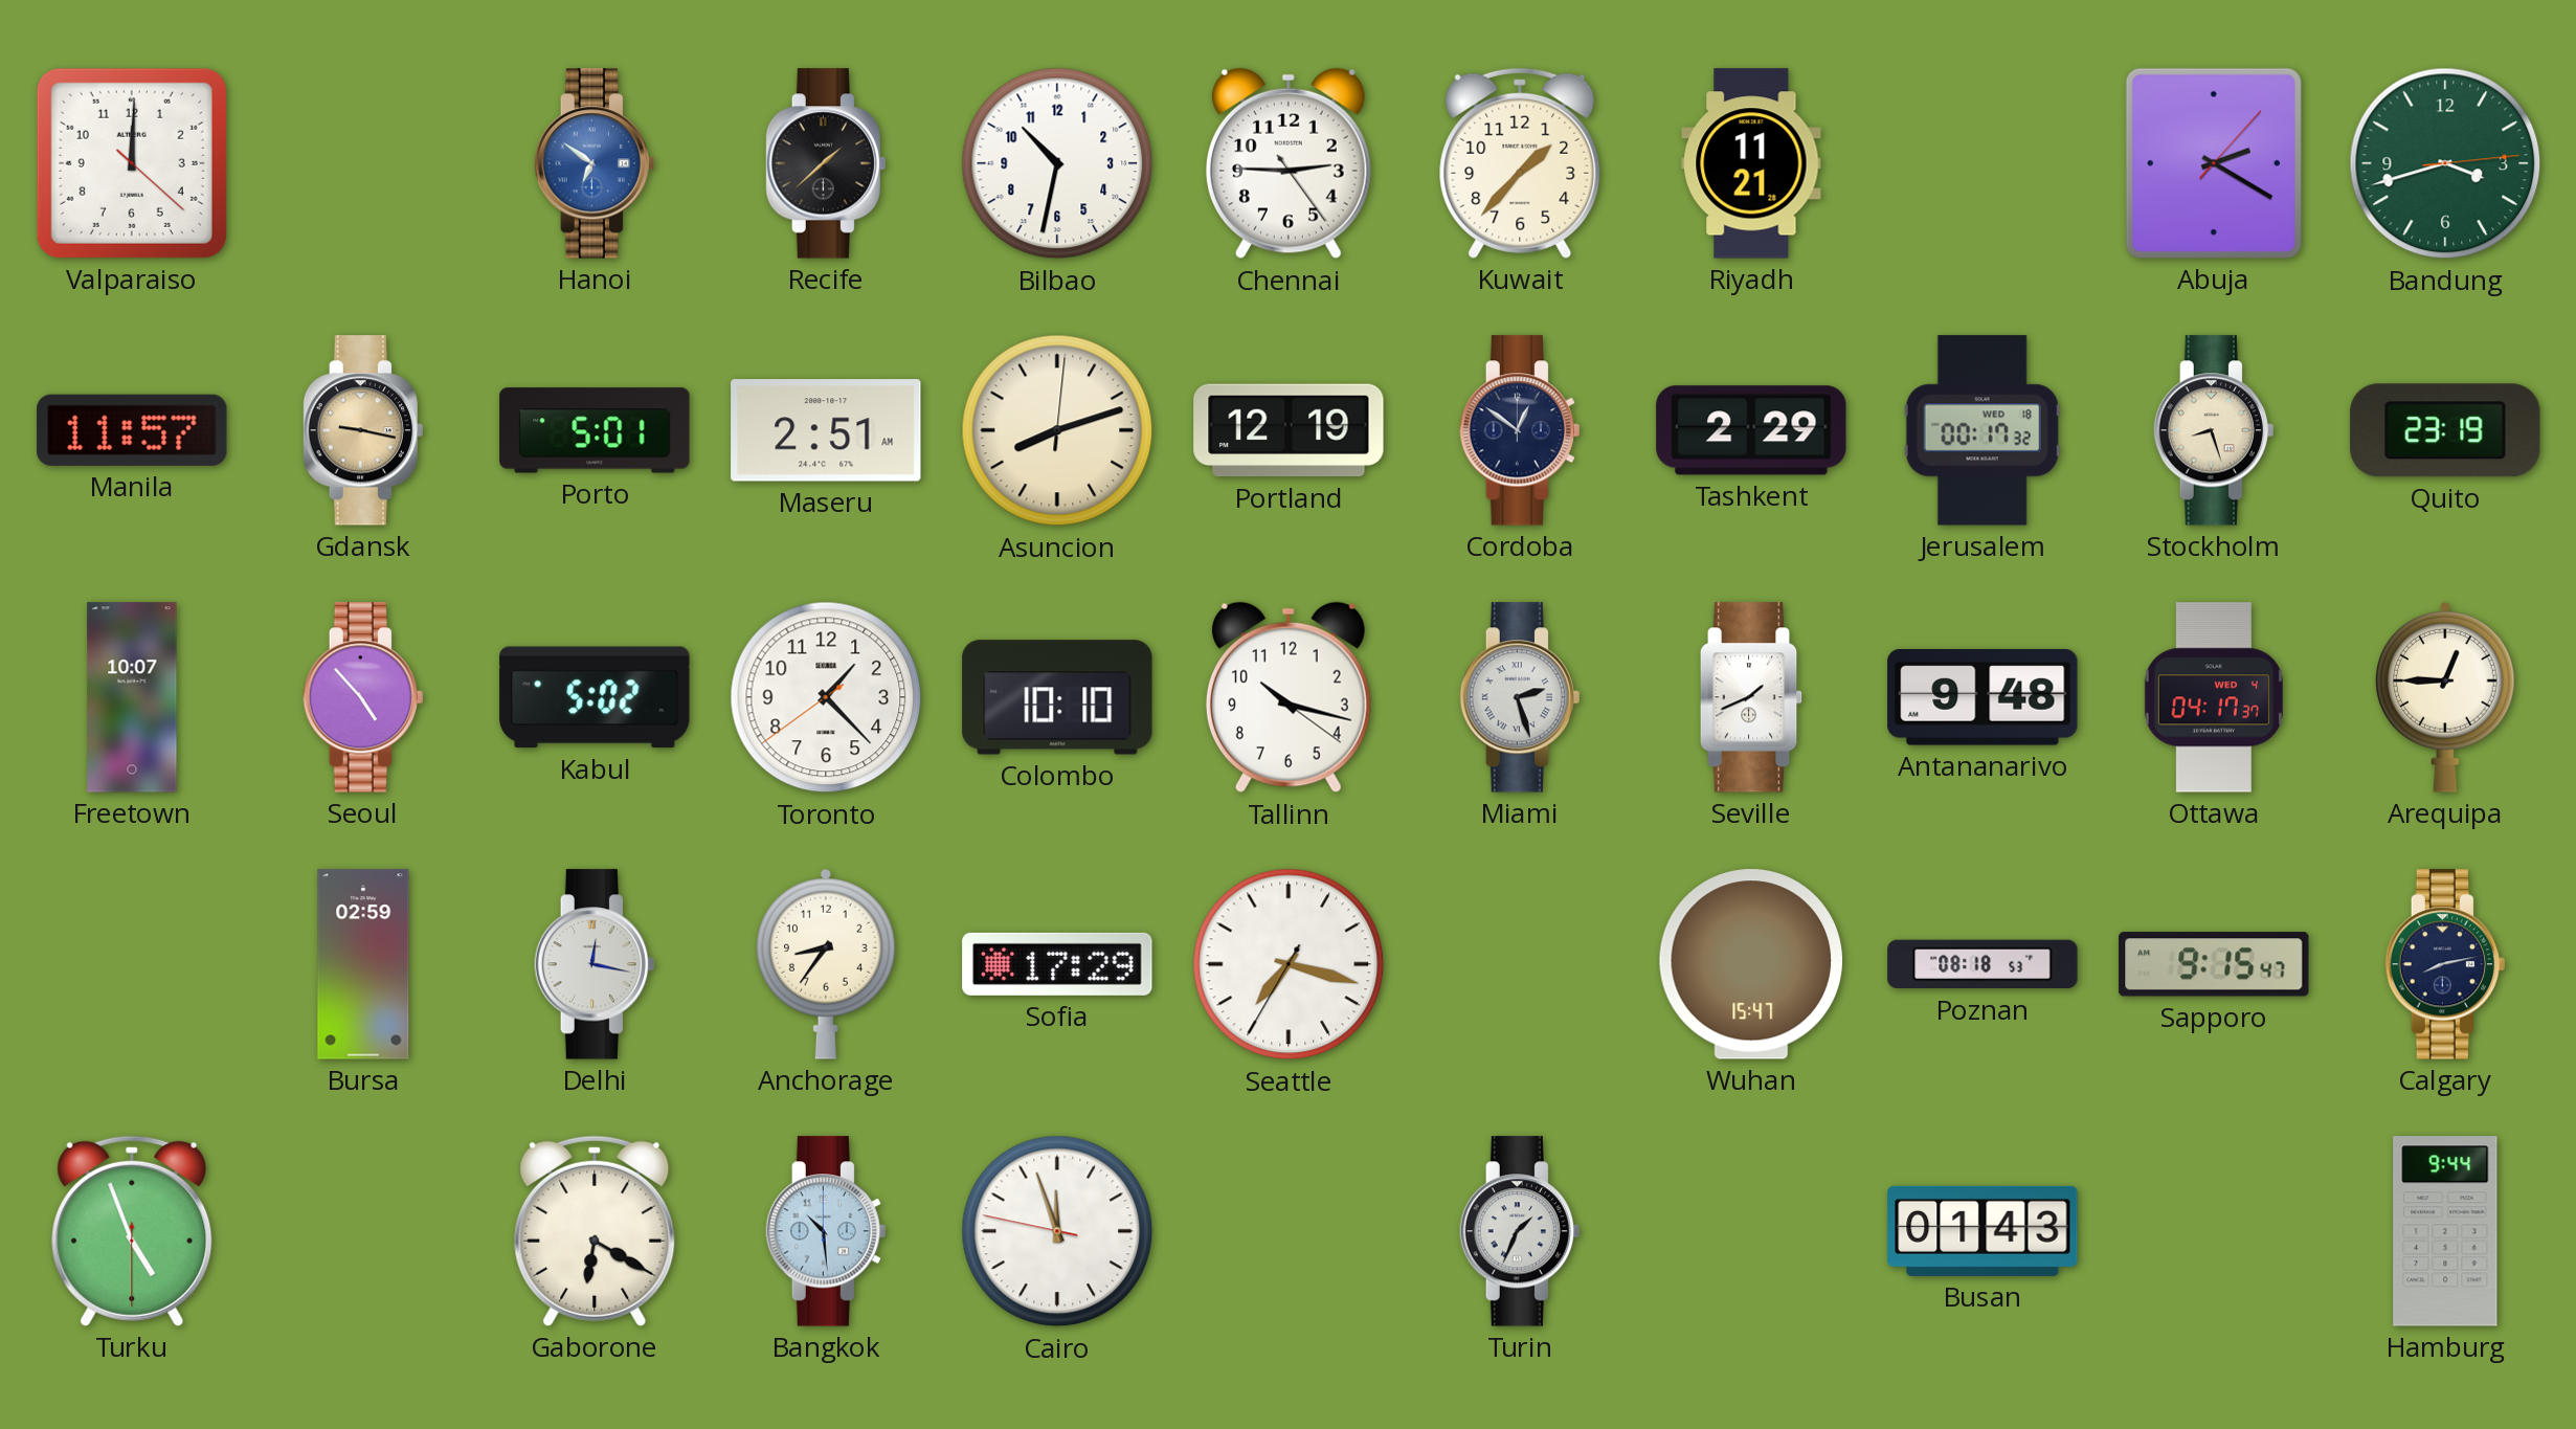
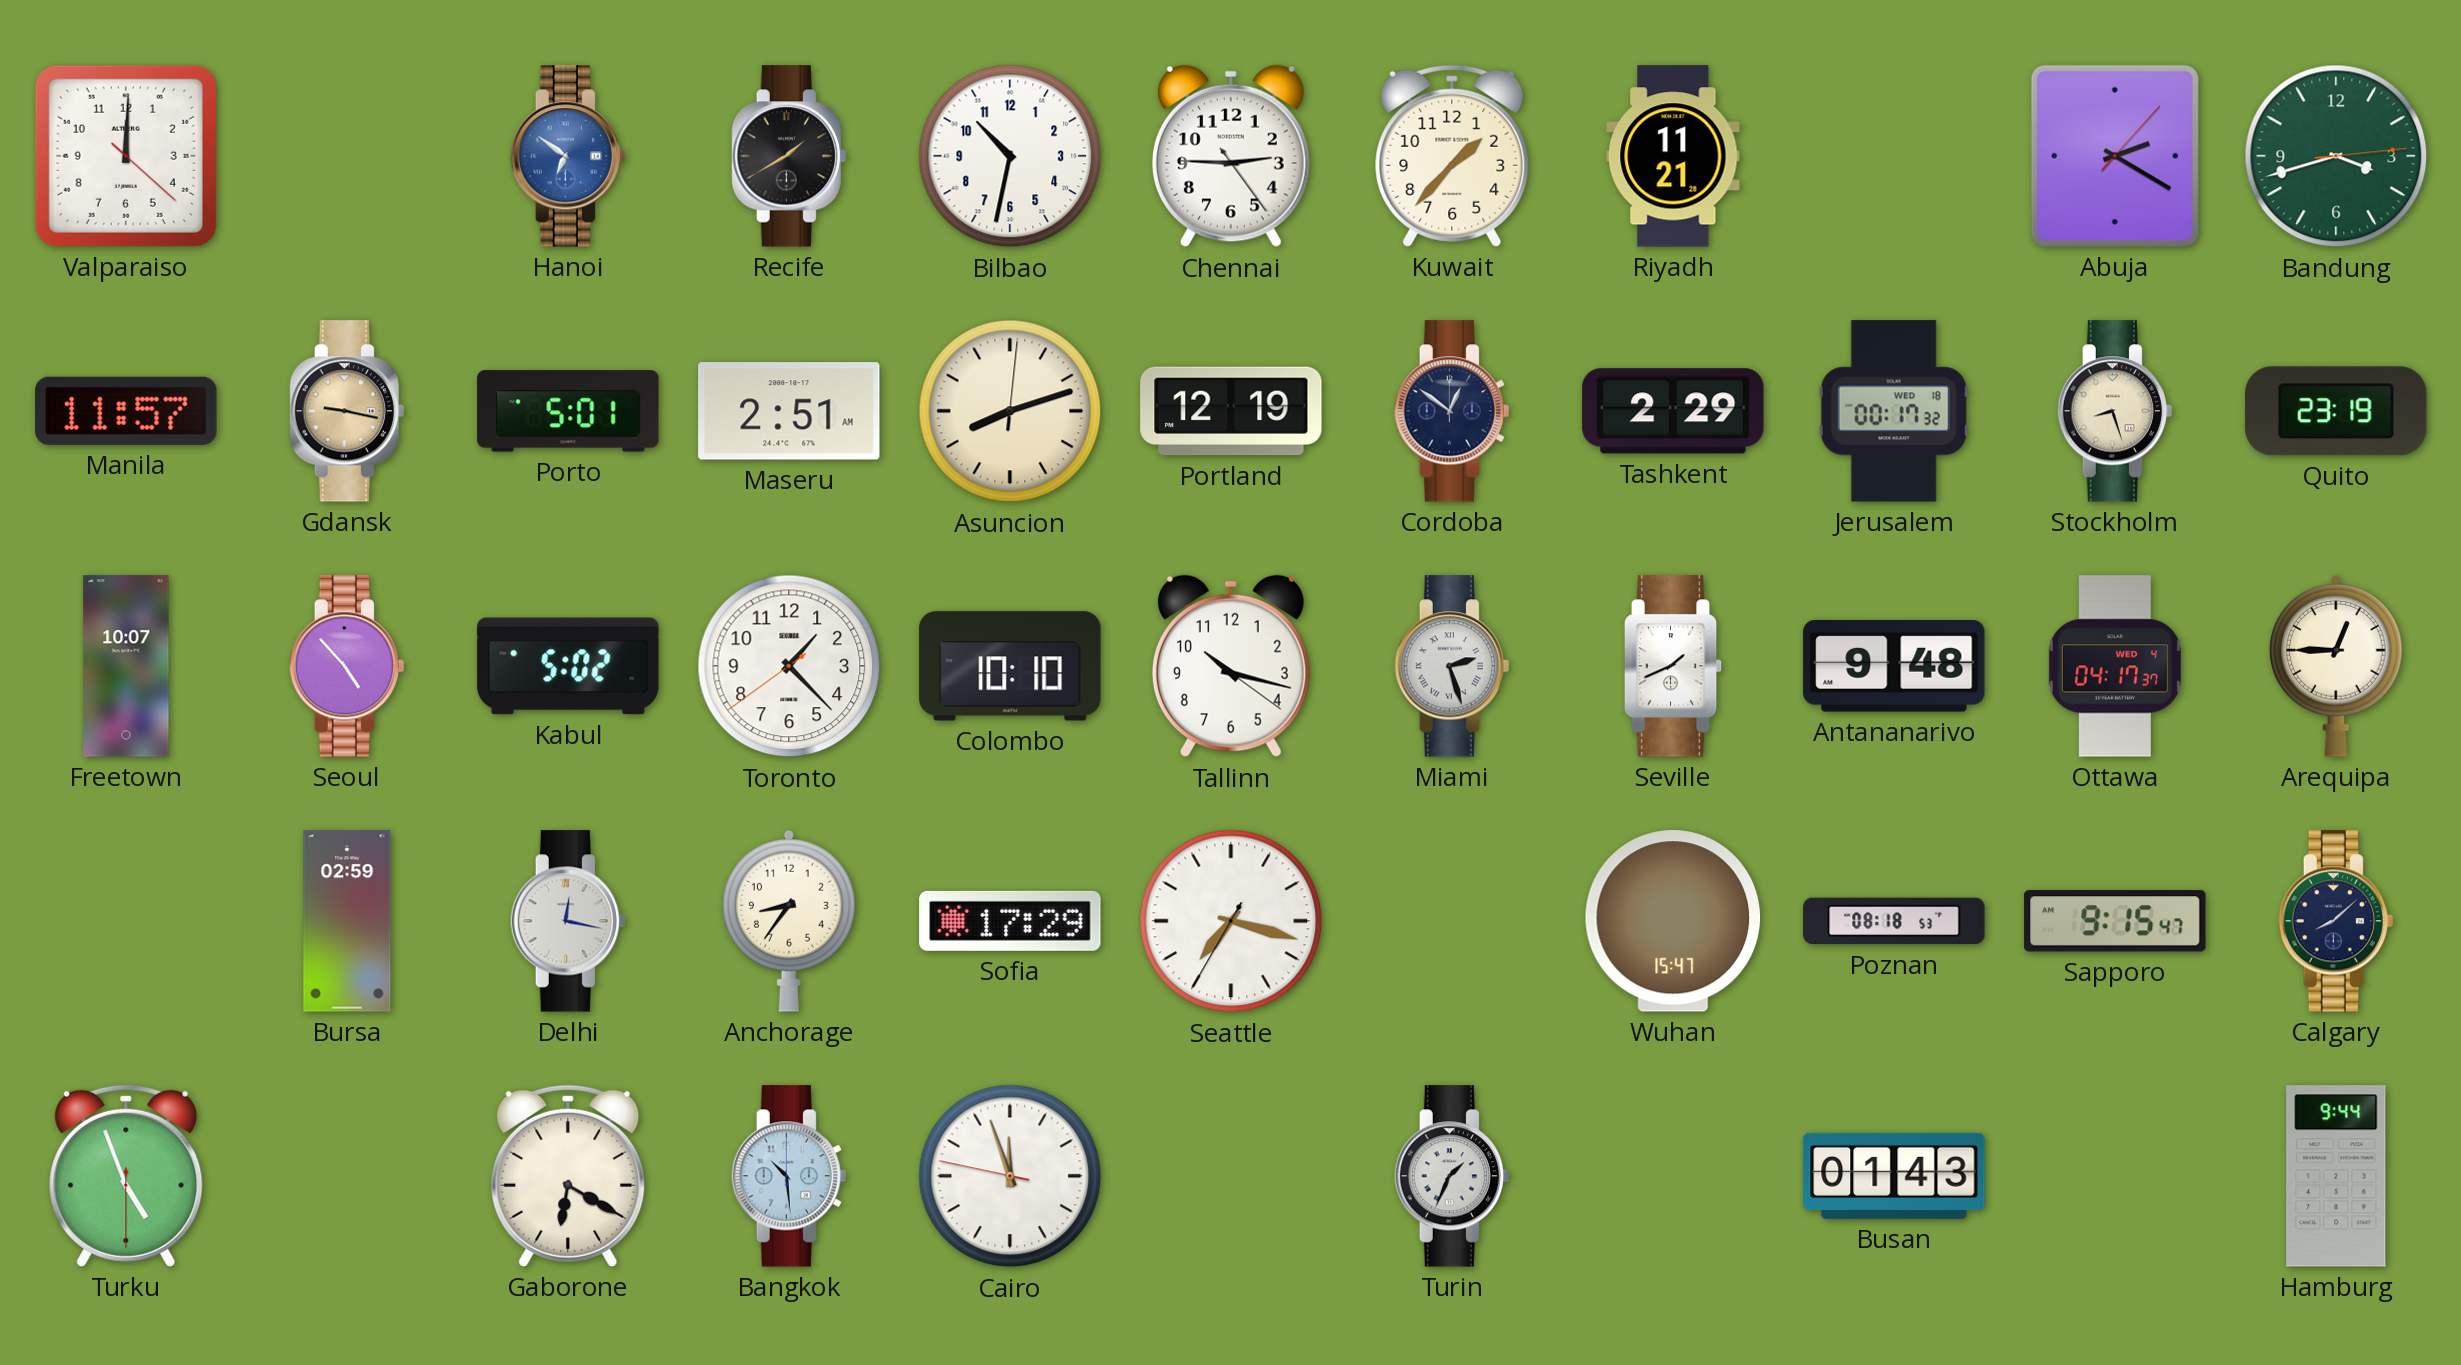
Recife: 1:38 -> 1:40 (789, 156)
Calgary: 8:13 -> 8:08 (2336, 921)
